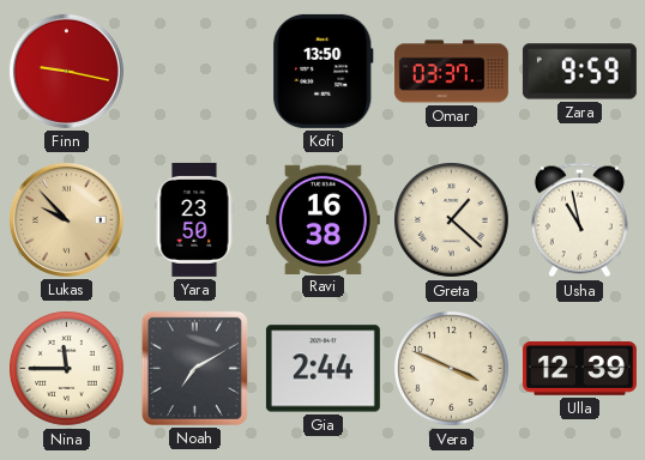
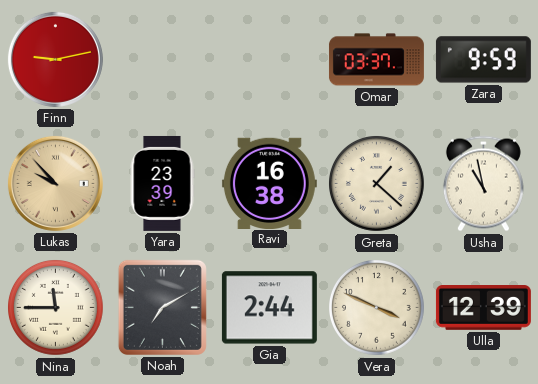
Finn: 9:17 -> 9:13 (55, 59)
Kofi: 13:50 -> none (324, 71)
Yara: 23:50 -> 23:39 (162, 183)
